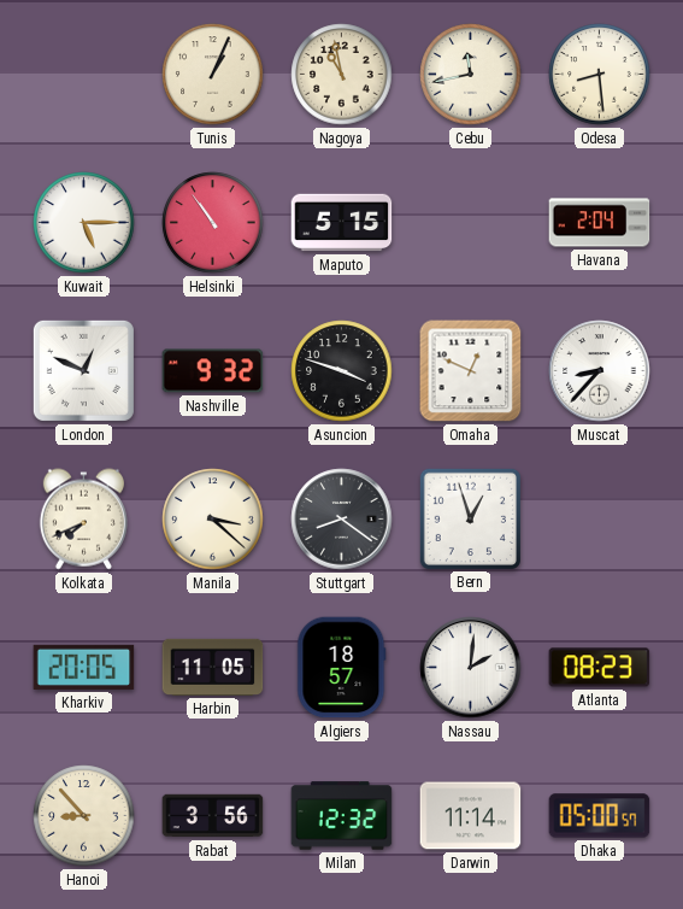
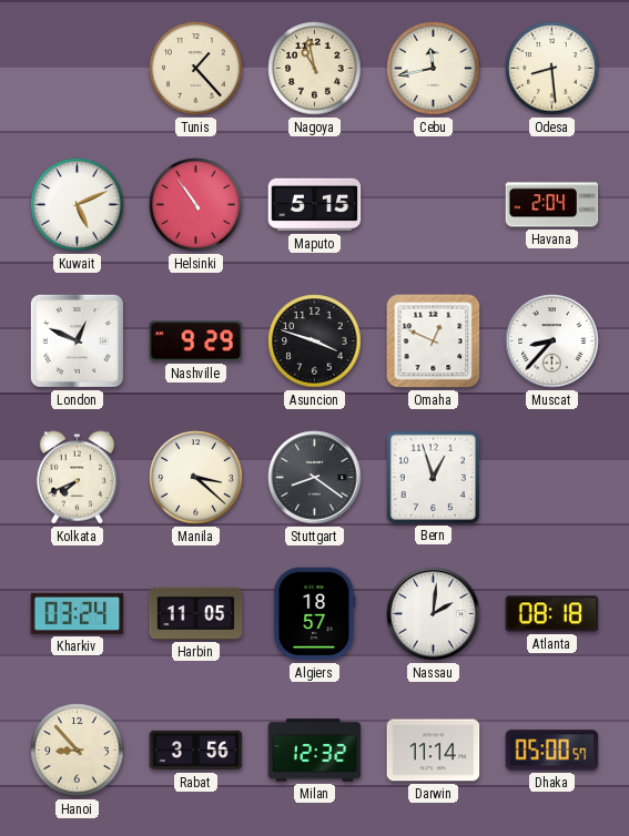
Tunis: 1:04 -> 1:23 (196, 69)
Kuwait: 5:15 -> 5:11 (78, 205)
Nashville: 9:32 -> 9:29 (196, 341)
Kharkiv: 20:05 -> 03:24 (78, 613)
Atlanta: 08:23 -> 08:18 (552, 614)
